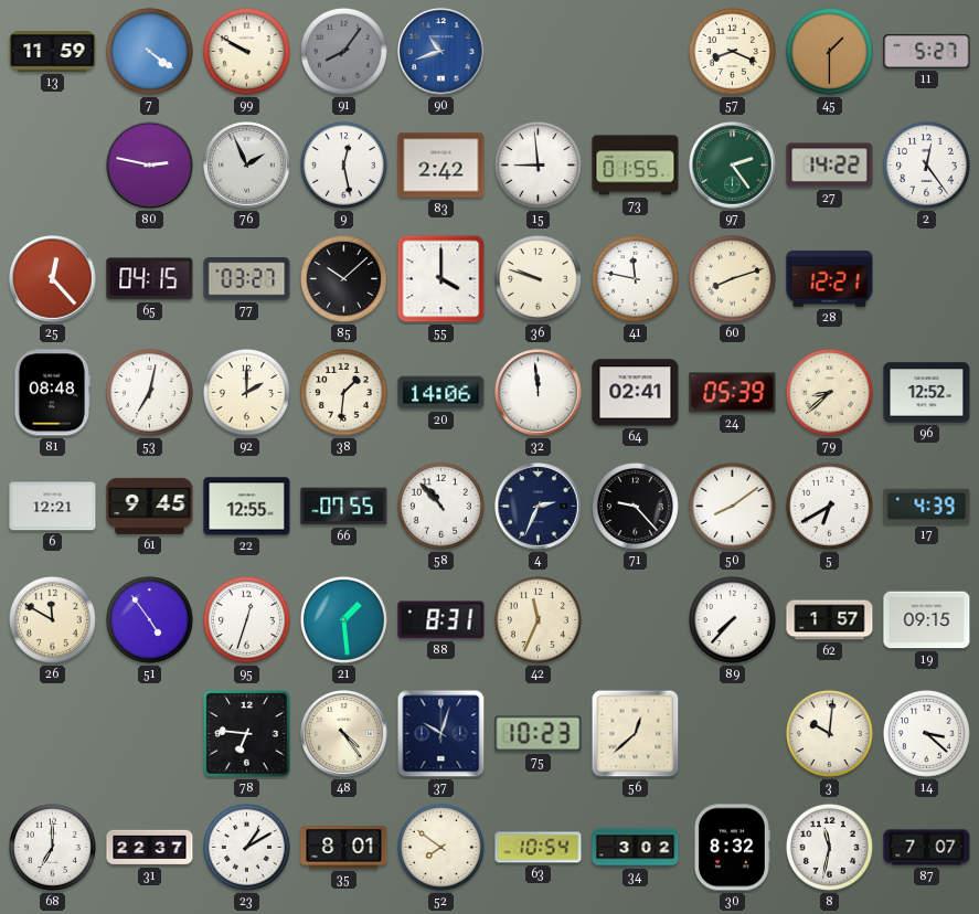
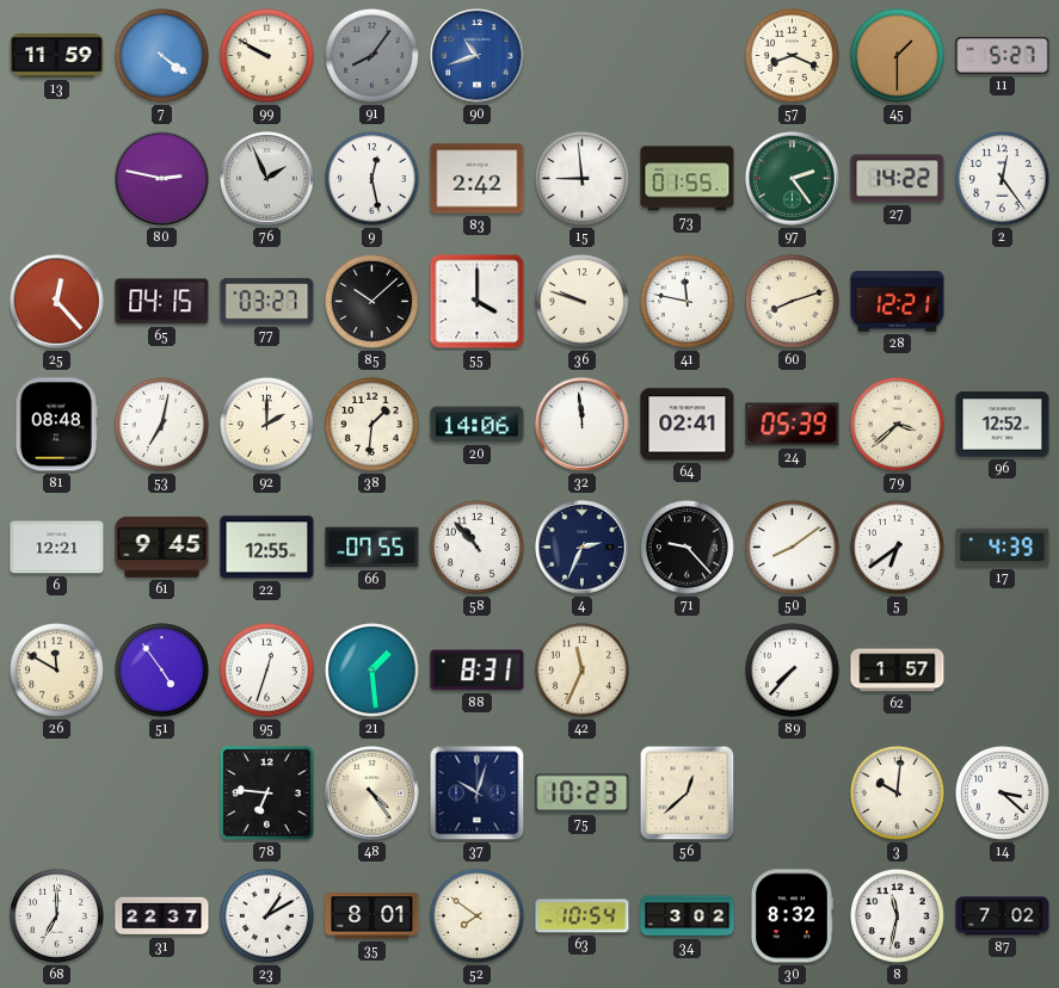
79: 8:38 -> 3:38 (897, 424)
5: 6:40 -> 6:39 (897, 547)
19: 09:15 -> none (927, 620)
87: 7:07 -> 7:02 (1003, 916)
